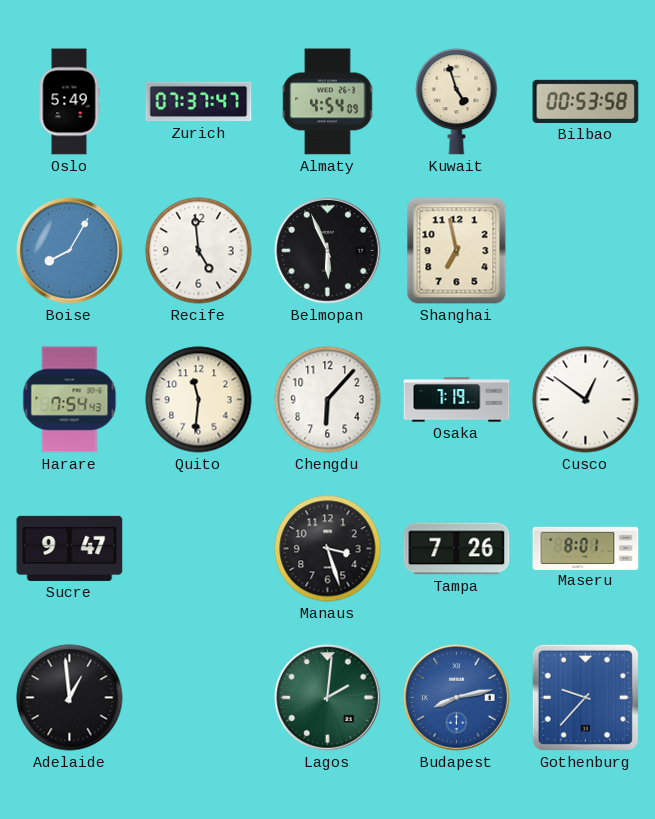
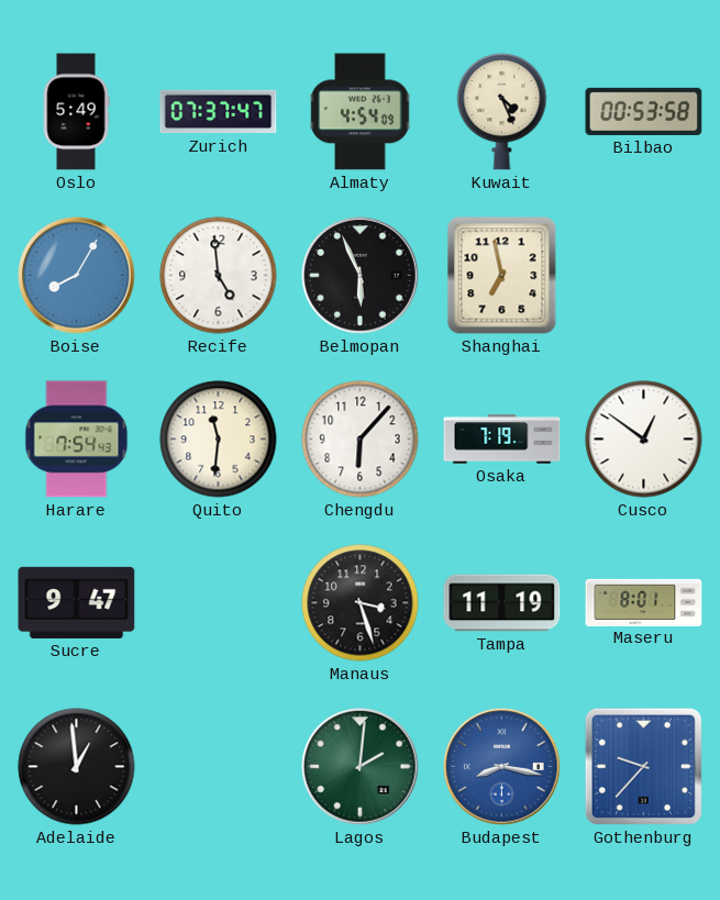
Kuwait: 4:57 -> 4:26 (502, 111)
Tampa: 7:26 -> 11:19 (502, 603)
Budapest: 8:13 -> 8:17 (502, 767)
